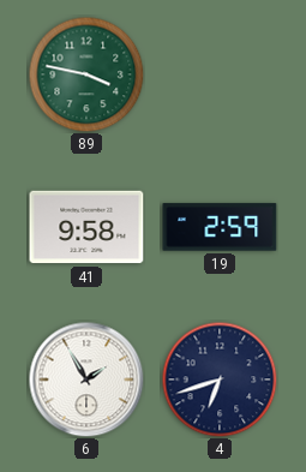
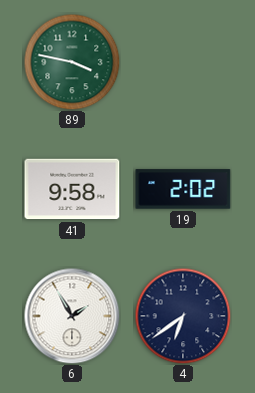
19: 2:59 -> 2:02 (183, 189)
4: 6:42 -> 6:39 (183, 316)
